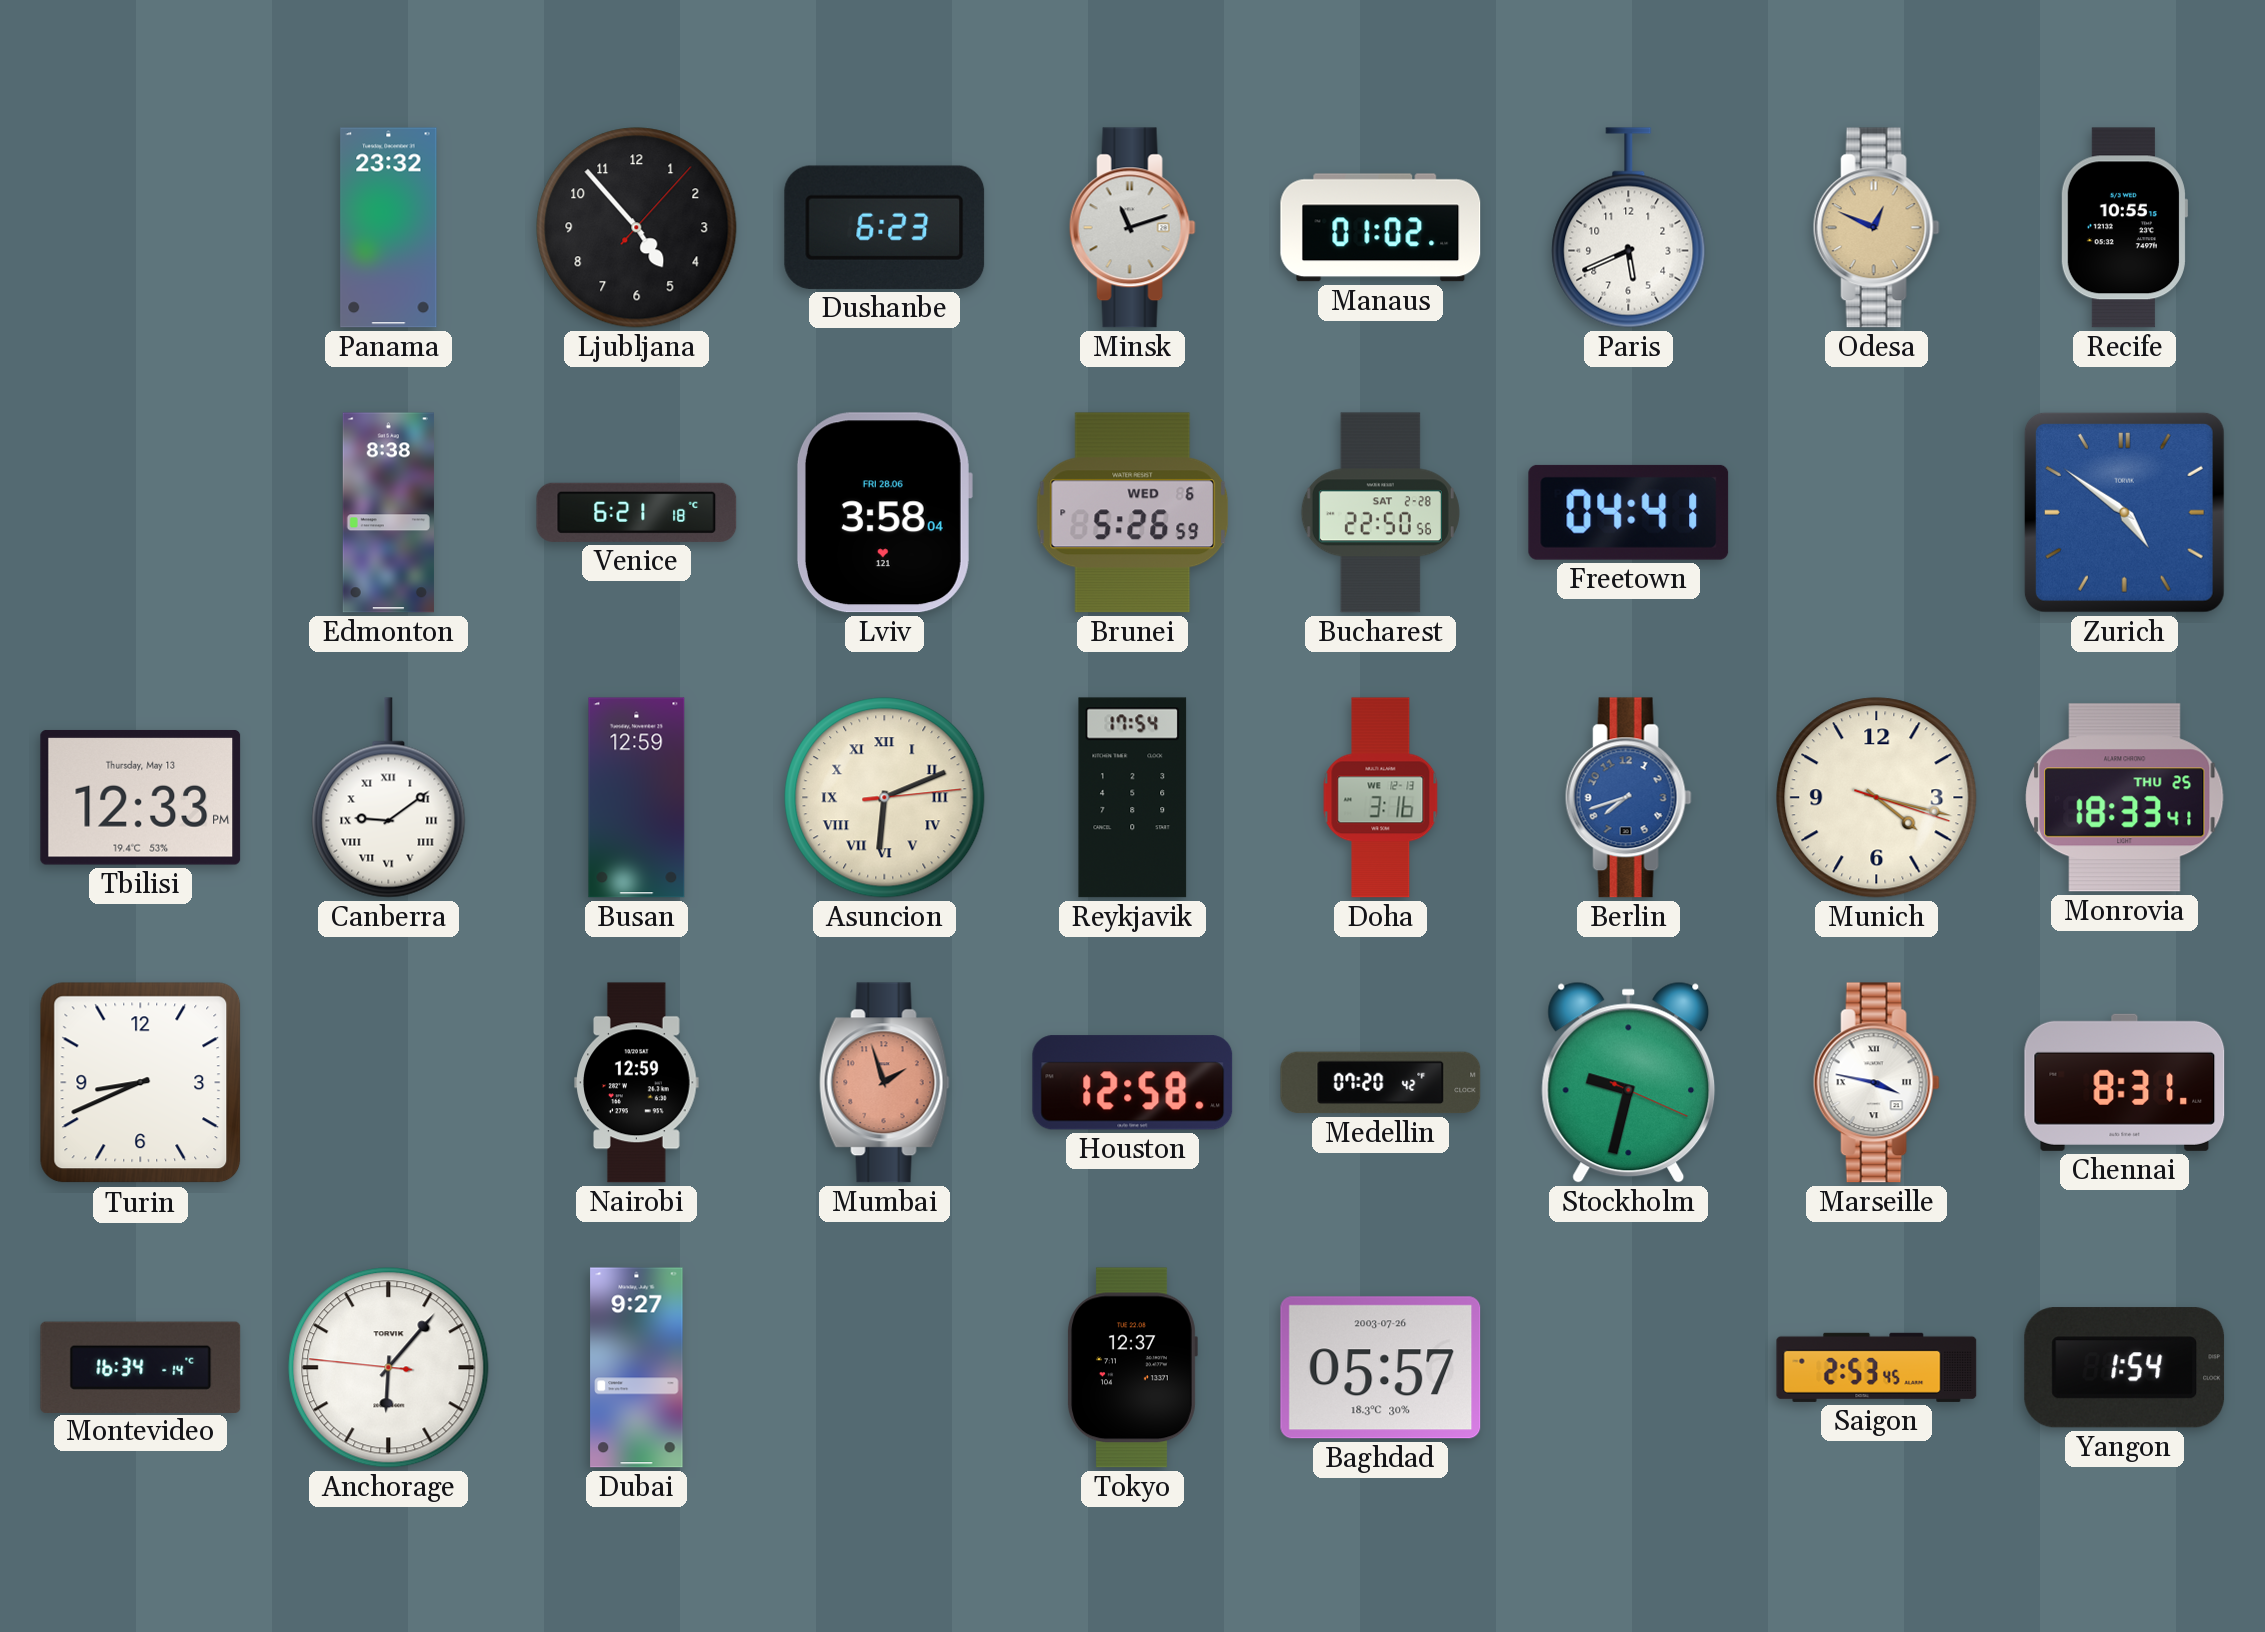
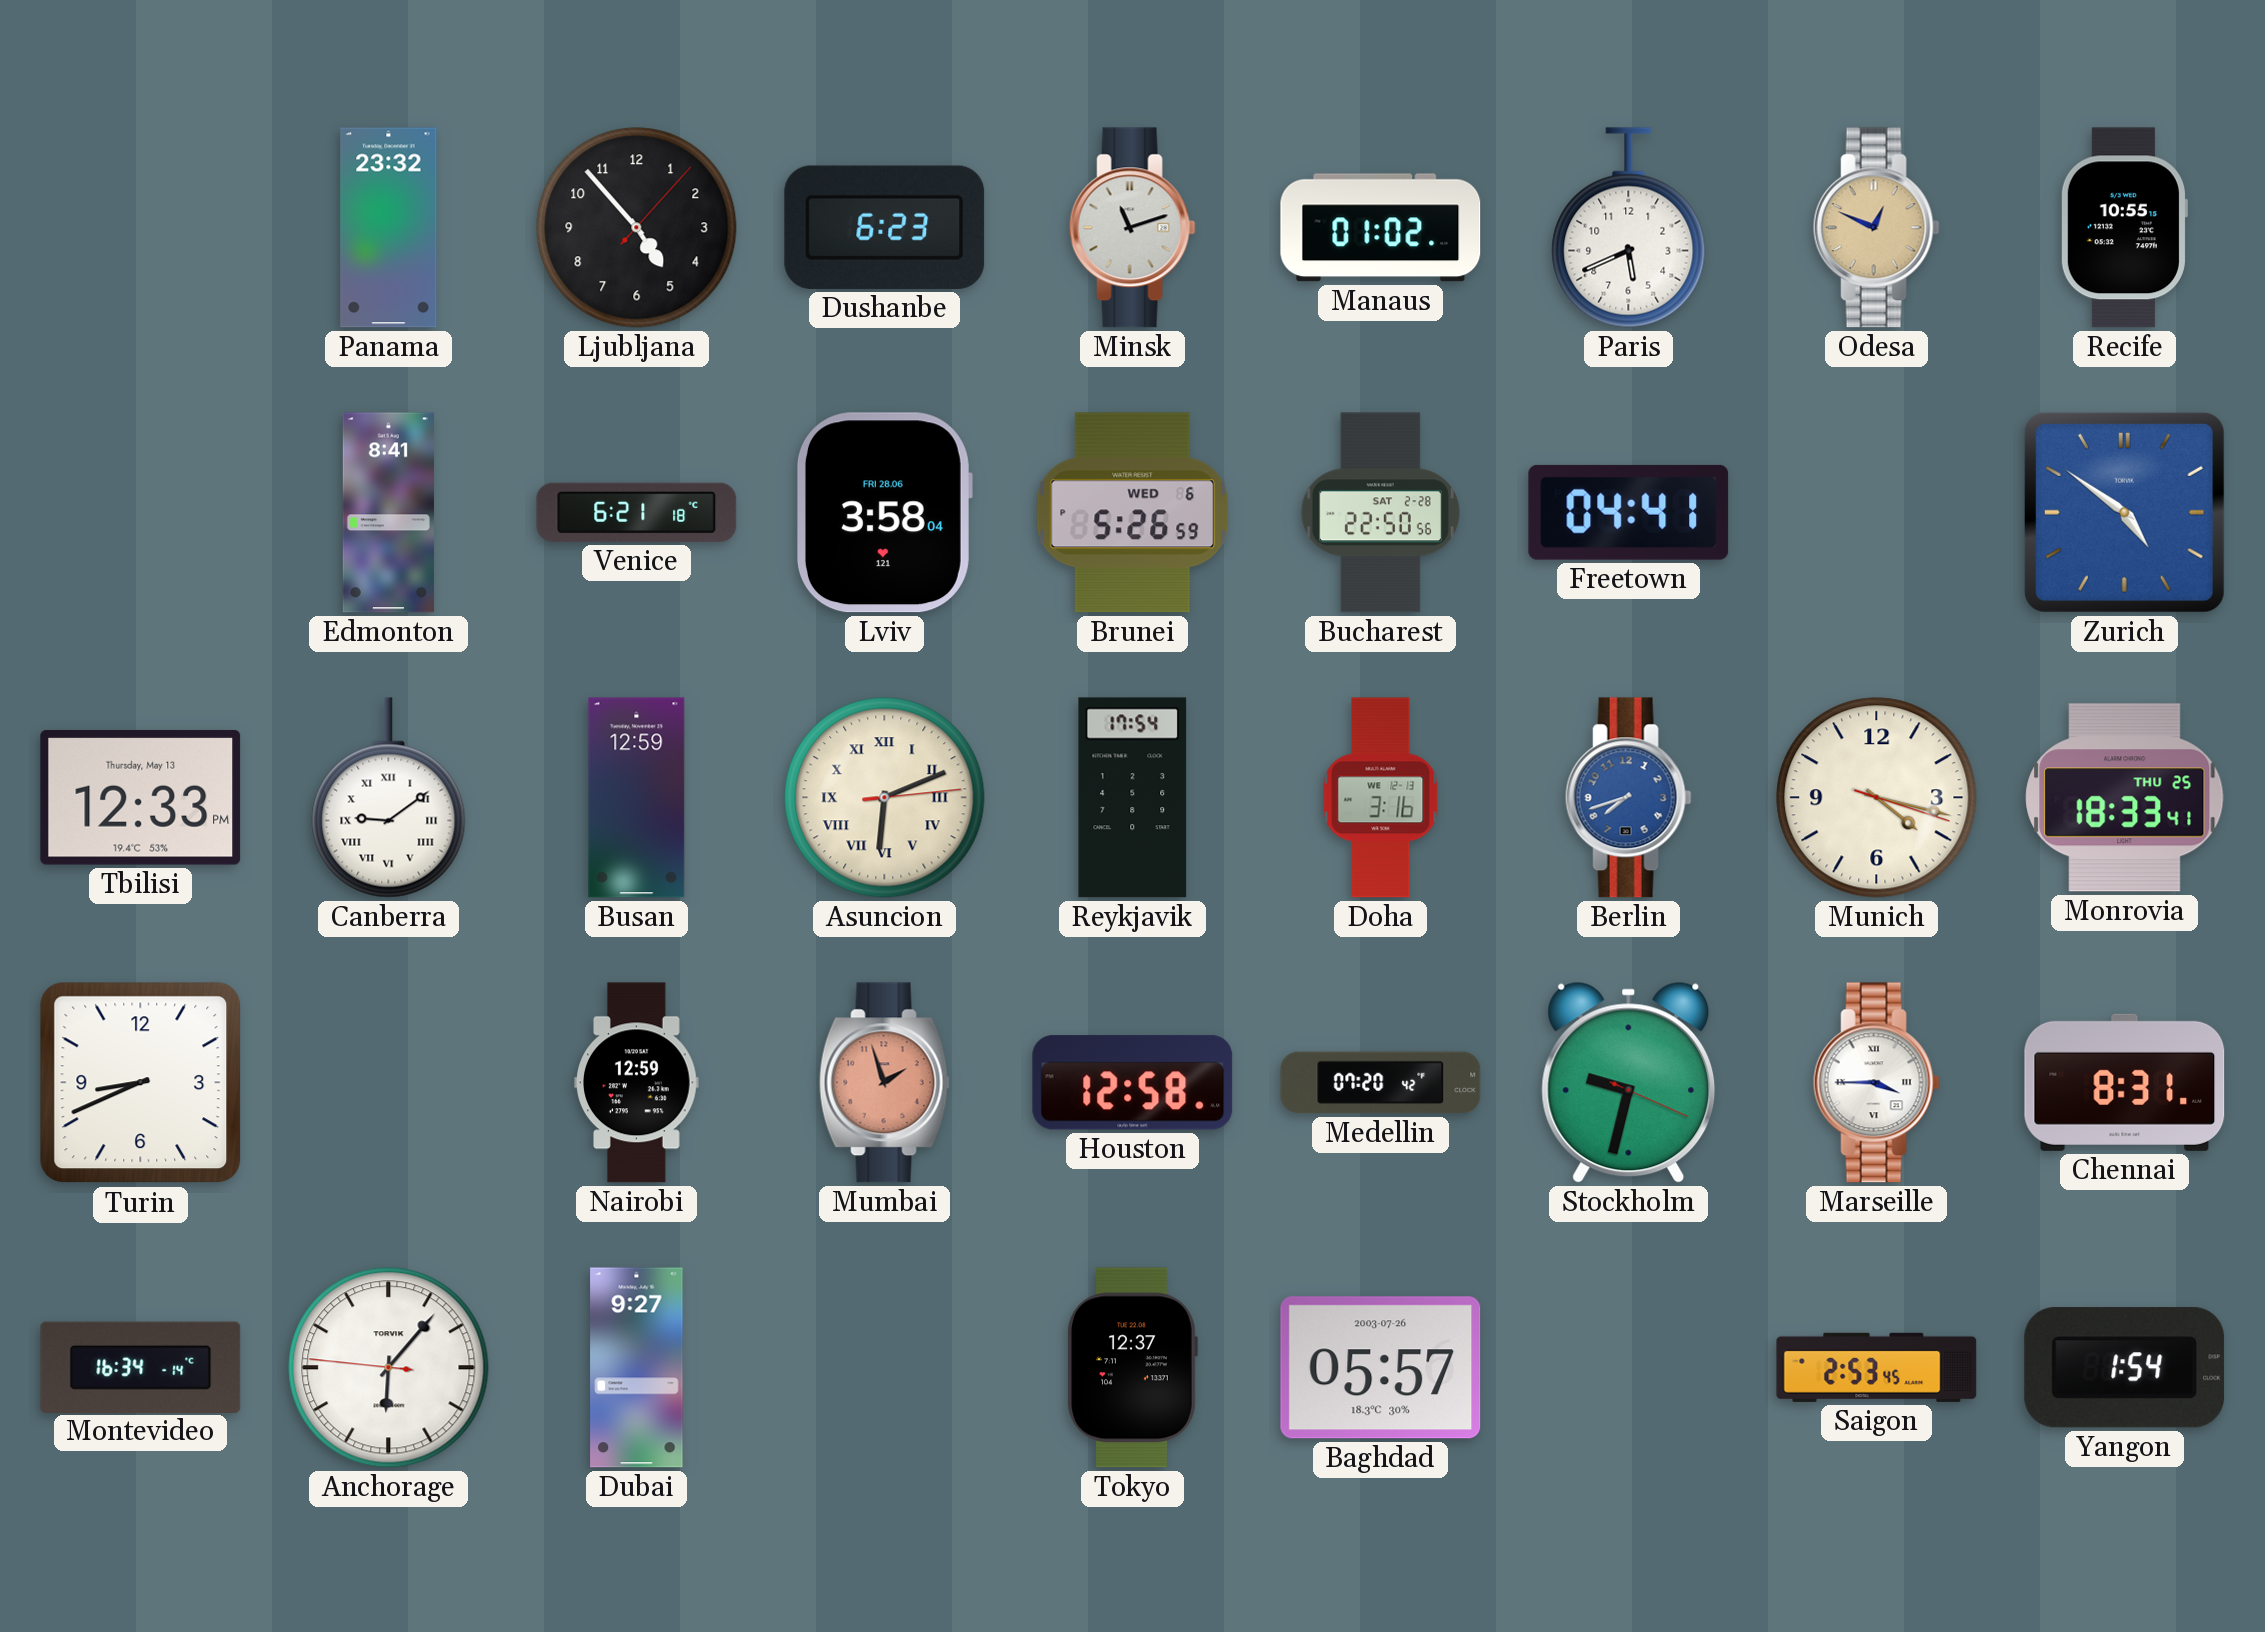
Edmonton: 8:38 -> 8:41 (388, 513)
Marseille: 3:47 -> 3:45 (1876, 1083)
